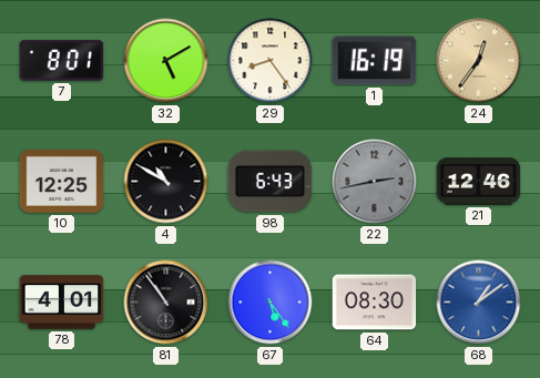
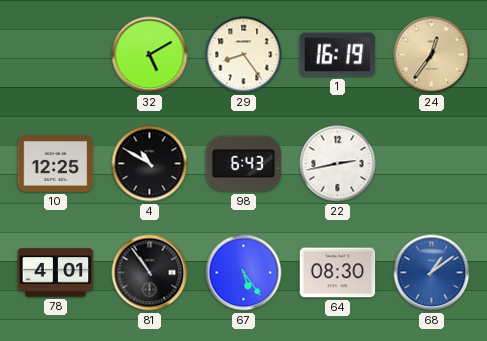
7: 8:01 -> none (62, 61)
22 dial: grey -> white (338, 164)
21: 12:46 -> none (479, 182)
